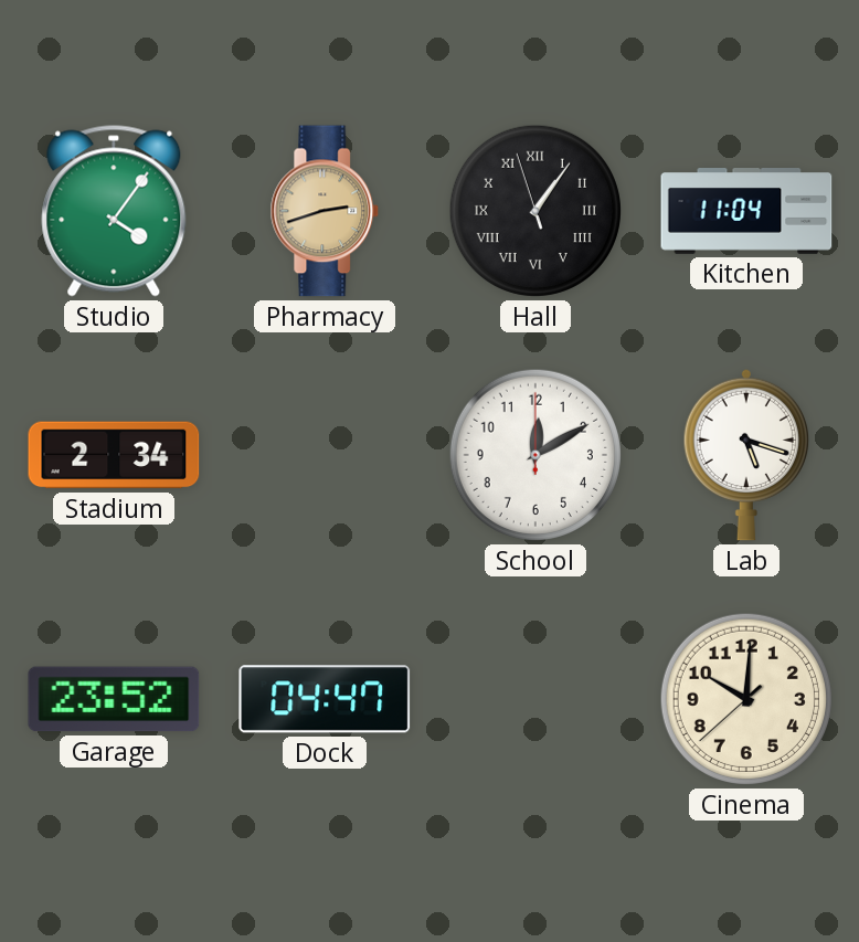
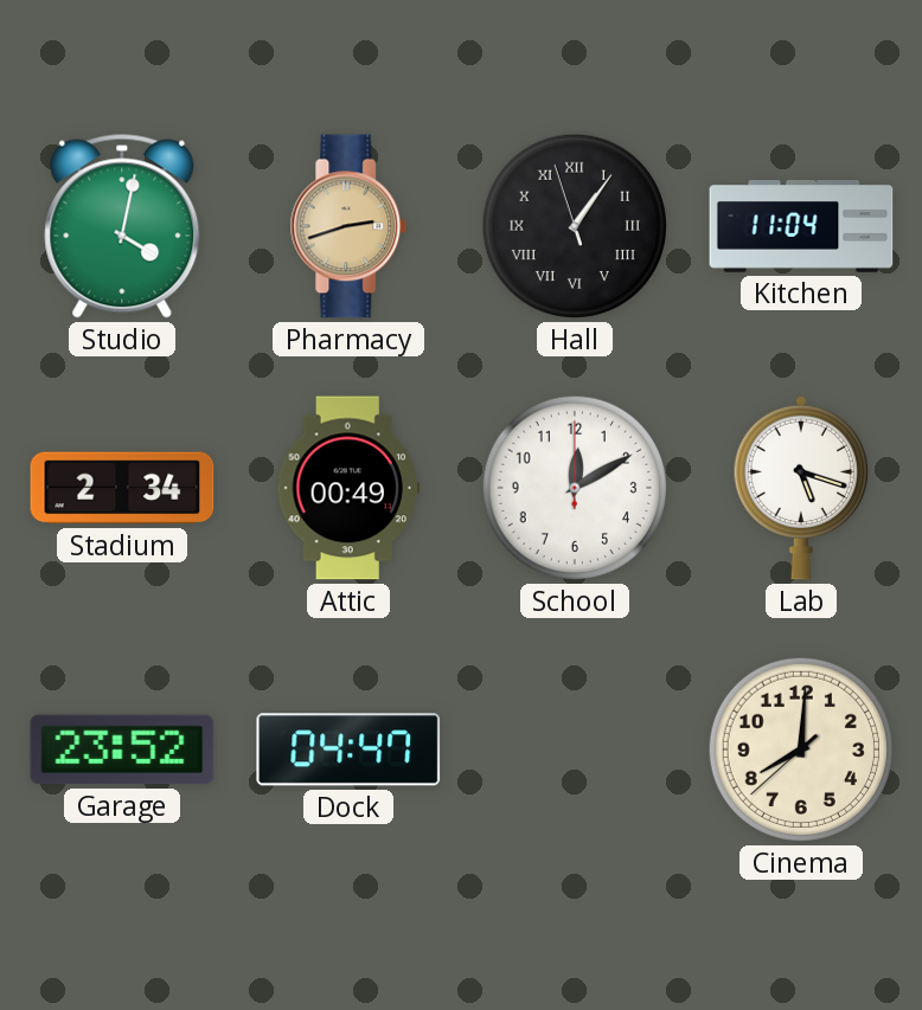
Studio: 4:06 -> 4:02 (122, 226)
Attic: none -> 00:49 (347, 488)
Cinema: 10:00 -> 8:00 (801, 750)
